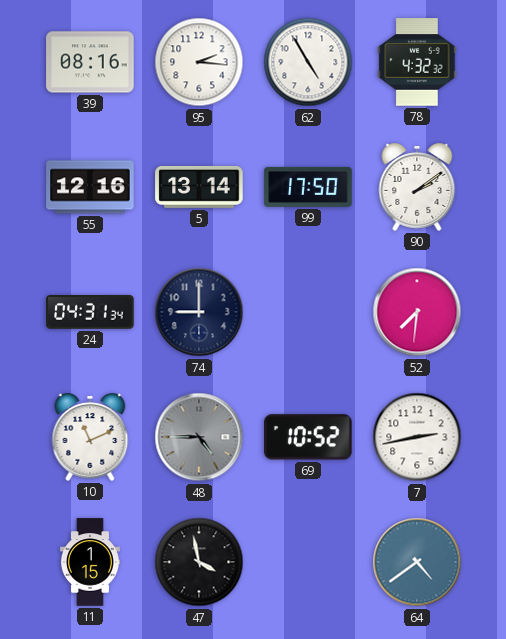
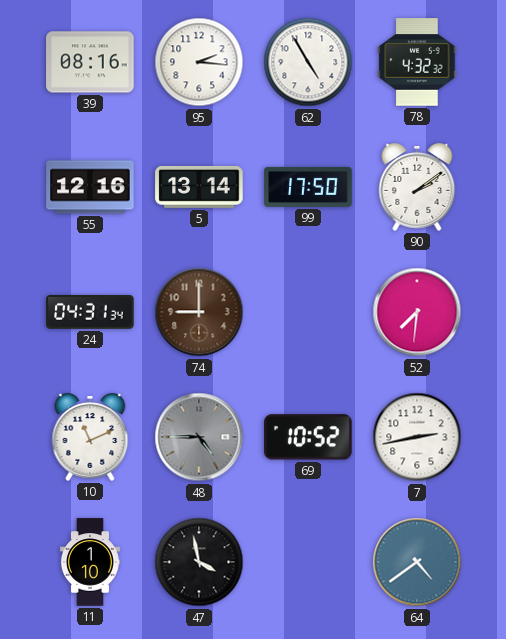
74 dial: navy -> brown (199, 312)
11: 1:15 -> 1:10 (90, 562)
